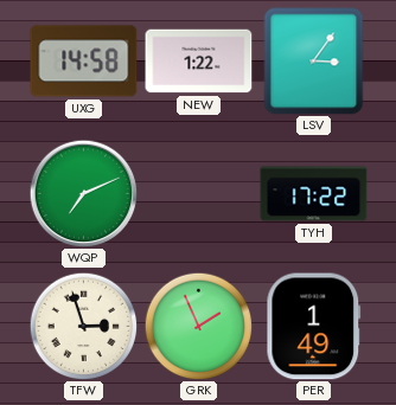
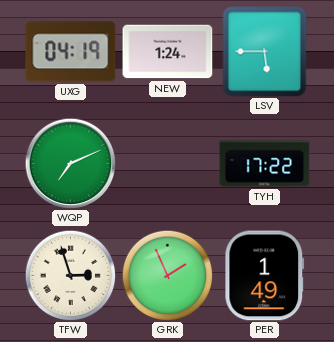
UXG: 14:58 -> 04:19 (71, 52)
NEW: 1:22 -> 1:24 (168, 52)
LSV: 3:06 -> 5:45 (265, 52)
